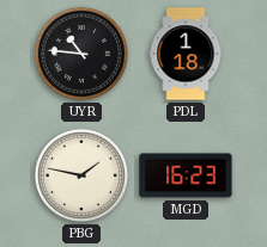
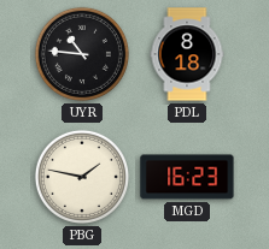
PDL: 1:18 -> 8:18 (187, 54)
